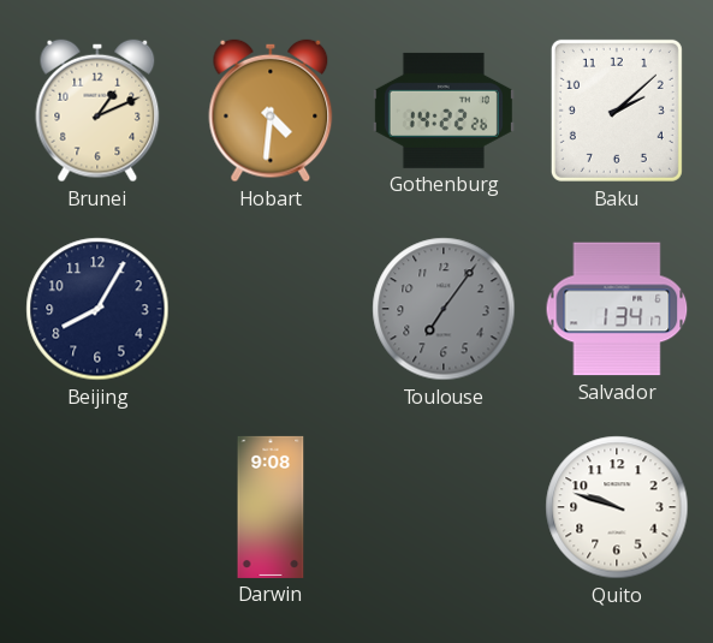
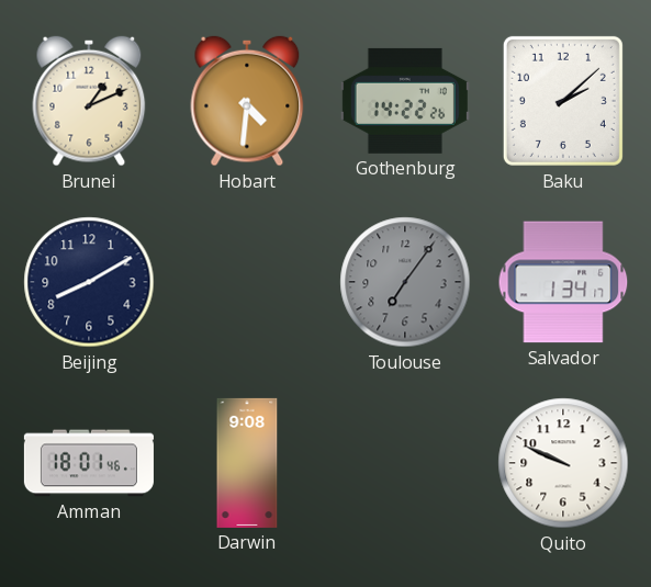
Beijing: 8:05 -> 8:10 (89, 282)
Amman: none -> 18:01 (89, 463)
Quito: 9:48 -> 9:49 (563, 463)
